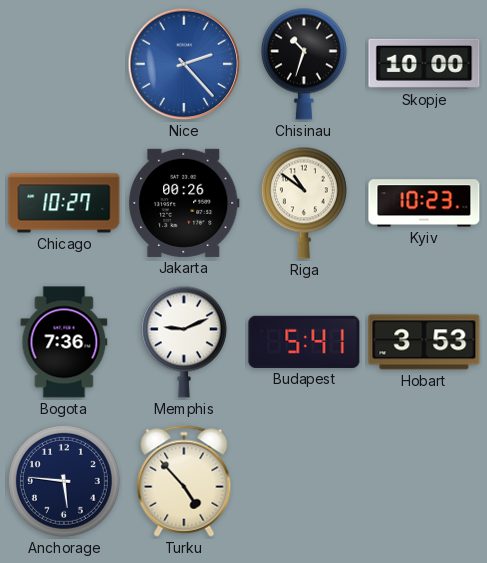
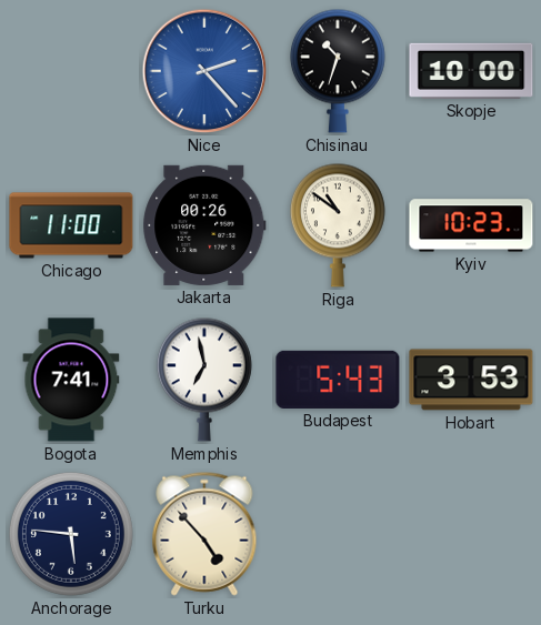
Chicago: 10:27 -> 11:00 (71, 225)
Bogota: 7:36 -> 7:41 (71, 380)
Memphis: 9:11 -> 6:58 (204, 380)
Budapest: 5:41 -> 5:43 (338, 380)
